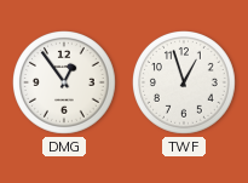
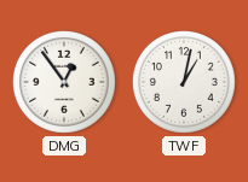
TWF: 12:57 -> 1:02 (185, 83)
